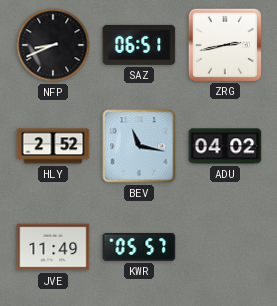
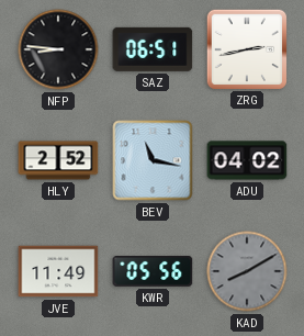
NFP: 8:41 -> 8:46 (58, 49)
KWR: 05:57 -> 05:56 (153, 271)
KAD: none -> 8:10 (247, 271)
